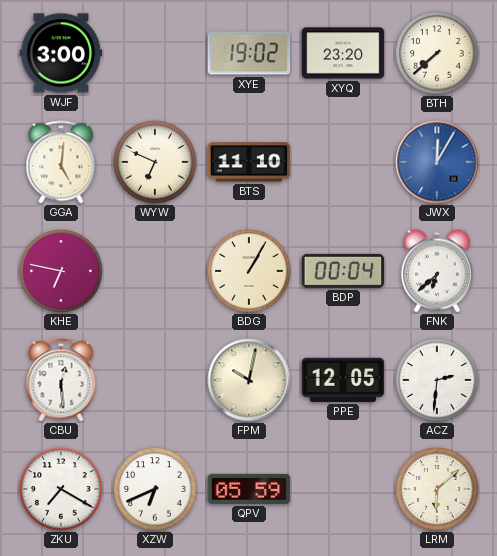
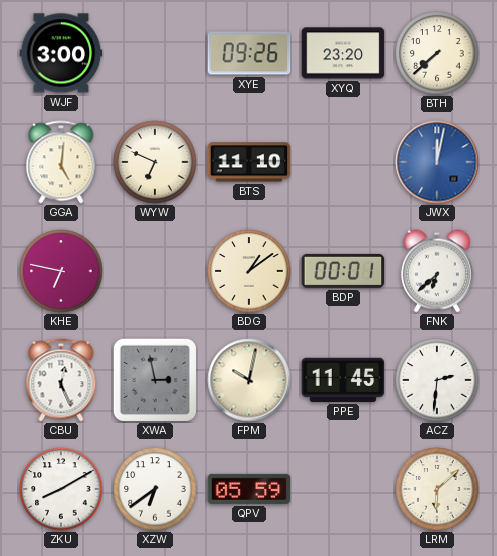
XYE: 19:02 -> 09:26 (249, 53)
JWX: 12:05 -> 12:02 (437, 162)
BDG: 1:05 -> 1:09 (249, 271)
BDP: 00:04 -> 00:01 (343, 271)
CBU: 12:29 -> 12:26 (61, 380)
XWA: none -> 2:58 (155, 380)
PPE: 12:05 -> 11:45 (343, 380)
ZKU: 7:20 -> 8:10 (61, 489)
XZW: 6:41 -> 6:39 (155, 489)
